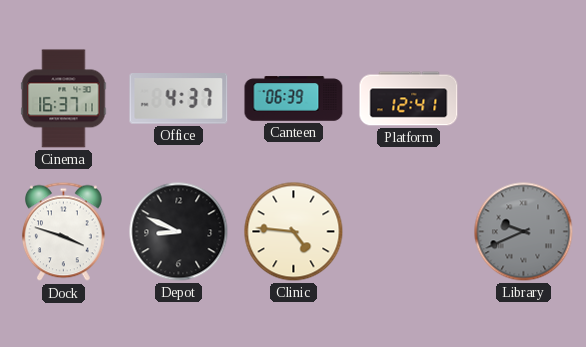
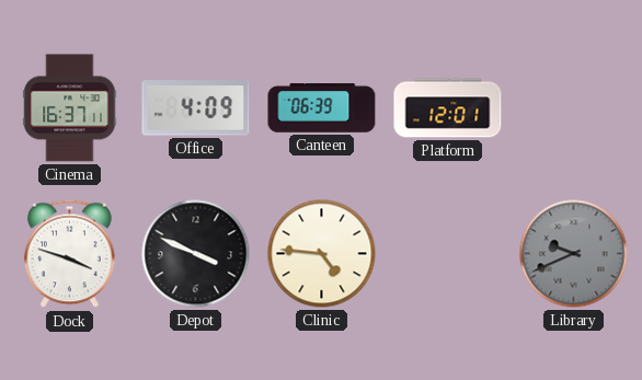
Office: 4:37 -> 4:09 (196, 108)
Platform: 12:41 -> 12:01 (448, 108)
Depot: 8:49 -> 3:49 (196, 254)
